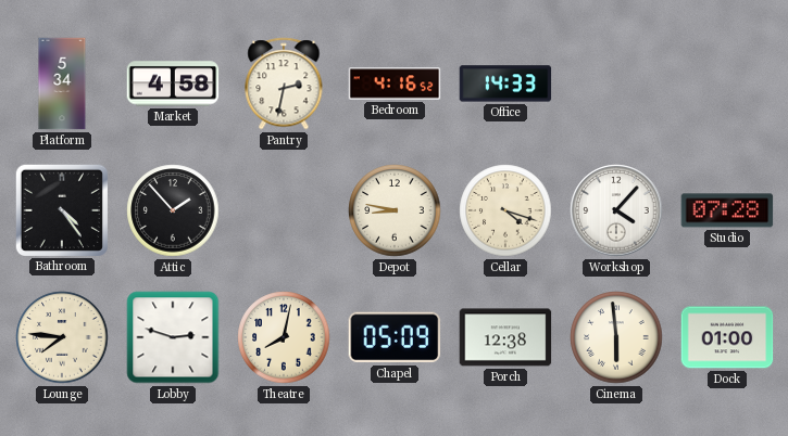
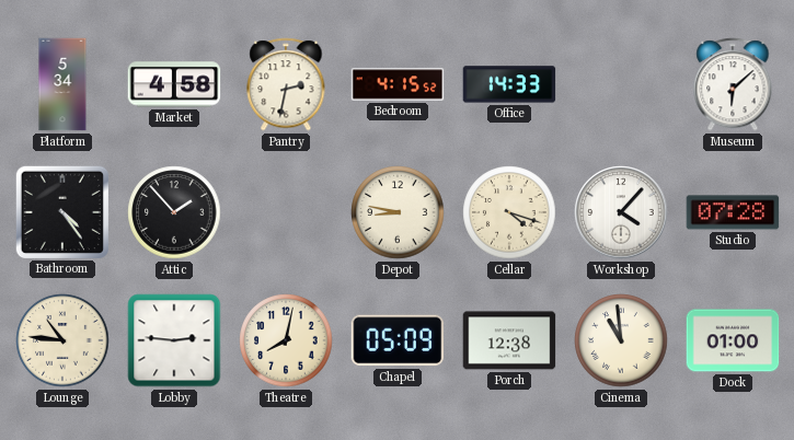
Bedroom: 4:16 -> 4:15 (398, 84)
Museum: none -> 6:08 (733, 84)
Lounge: 7:46 -> 10:46 (62, 340)
Lobby: 2:48 -> 2:46 (174, 340)
Cinema: 5:59 -> 10:59 (621, 340)
